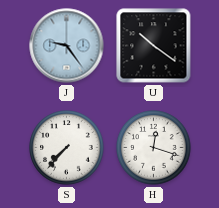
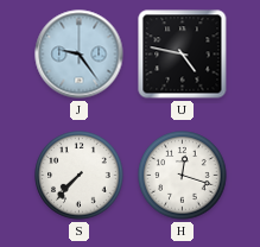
U: 10:21 -> 4:47 (183, 55)
